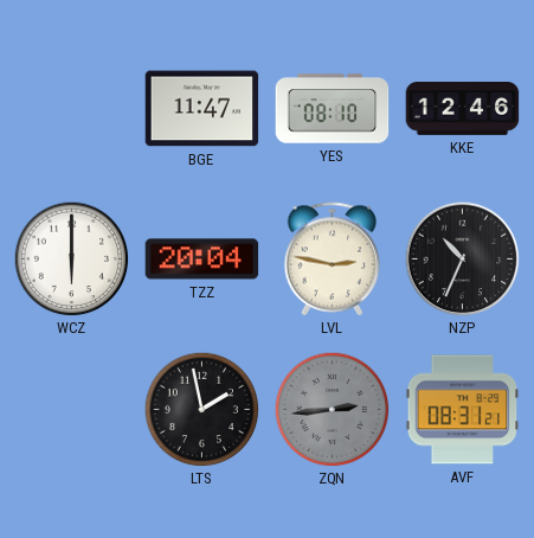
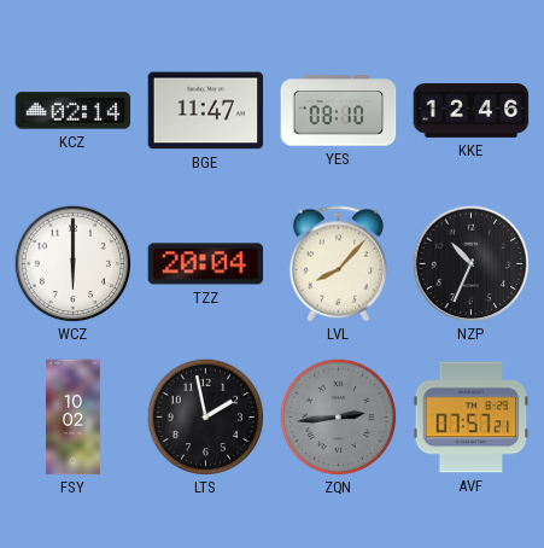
KCZ: none -> 02:14 (74, 111)
LVL: 2:47 -> 8:07 (339, 264)
FSY: none -> 10:02 (74, 418)
AVF: 08:31 -> 07:57 (472, 418)
